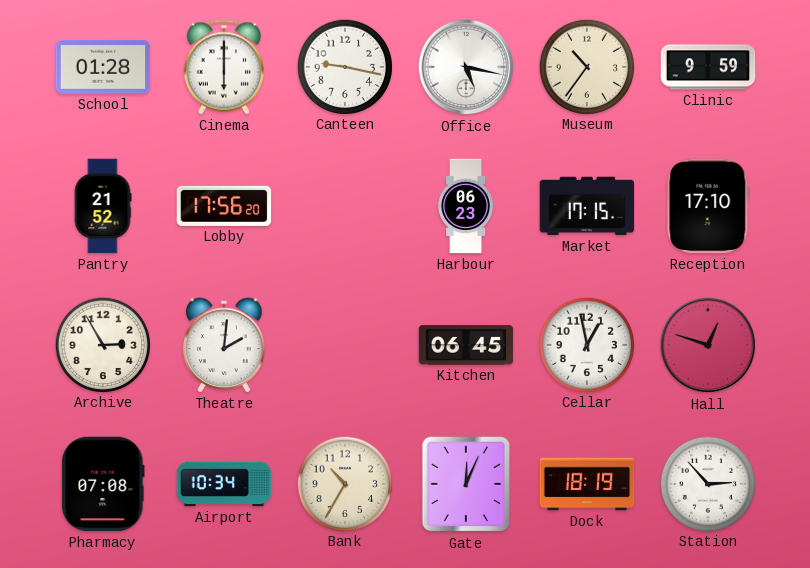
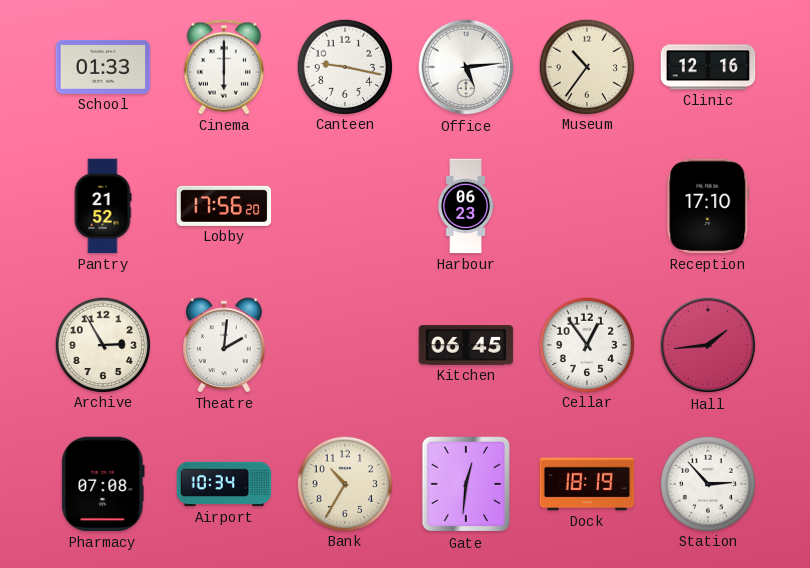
School: 01:28 -> 01:33 (103, 67)
Office: 5:17 -> 5:14 (466, 67)
Clinic: 9:59 -> 12:16 (708, 67)
Market: 17:15 -> none (587, 206)
Cellar: 12:58 -> 12:54 (586, 344)
Hall: 12:48 -> 1:44 (708, 345)
Gate: 12:04 -> 12:31 (466, 484)
